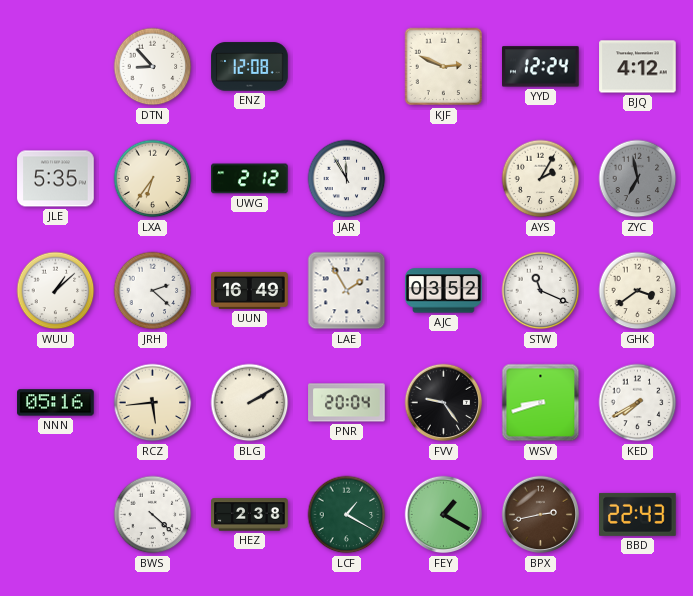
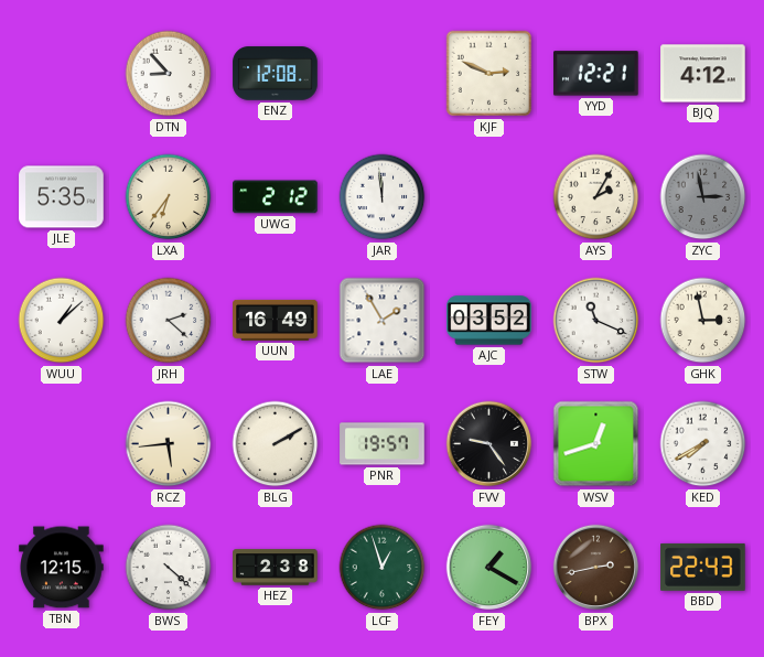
YYD: 12:24 -> 12:21 (596, 74)
JAR: 11:55 -> 11:59 (383, 197)
ZYC: 6:58 -> 2:58 (703, 197)
GHK: 3:39 -> 2:58 (703, 321)
NNN: 05:16 -> none (56, 403)
PNR: 20:04 -> 19:57 (383, 444)
WSV: 8:42 -> 12:42 (596, 444)
TBN: none -> 12:15 (62, 568)
LCF: 1:20 -> 12:57 (383, 568)
